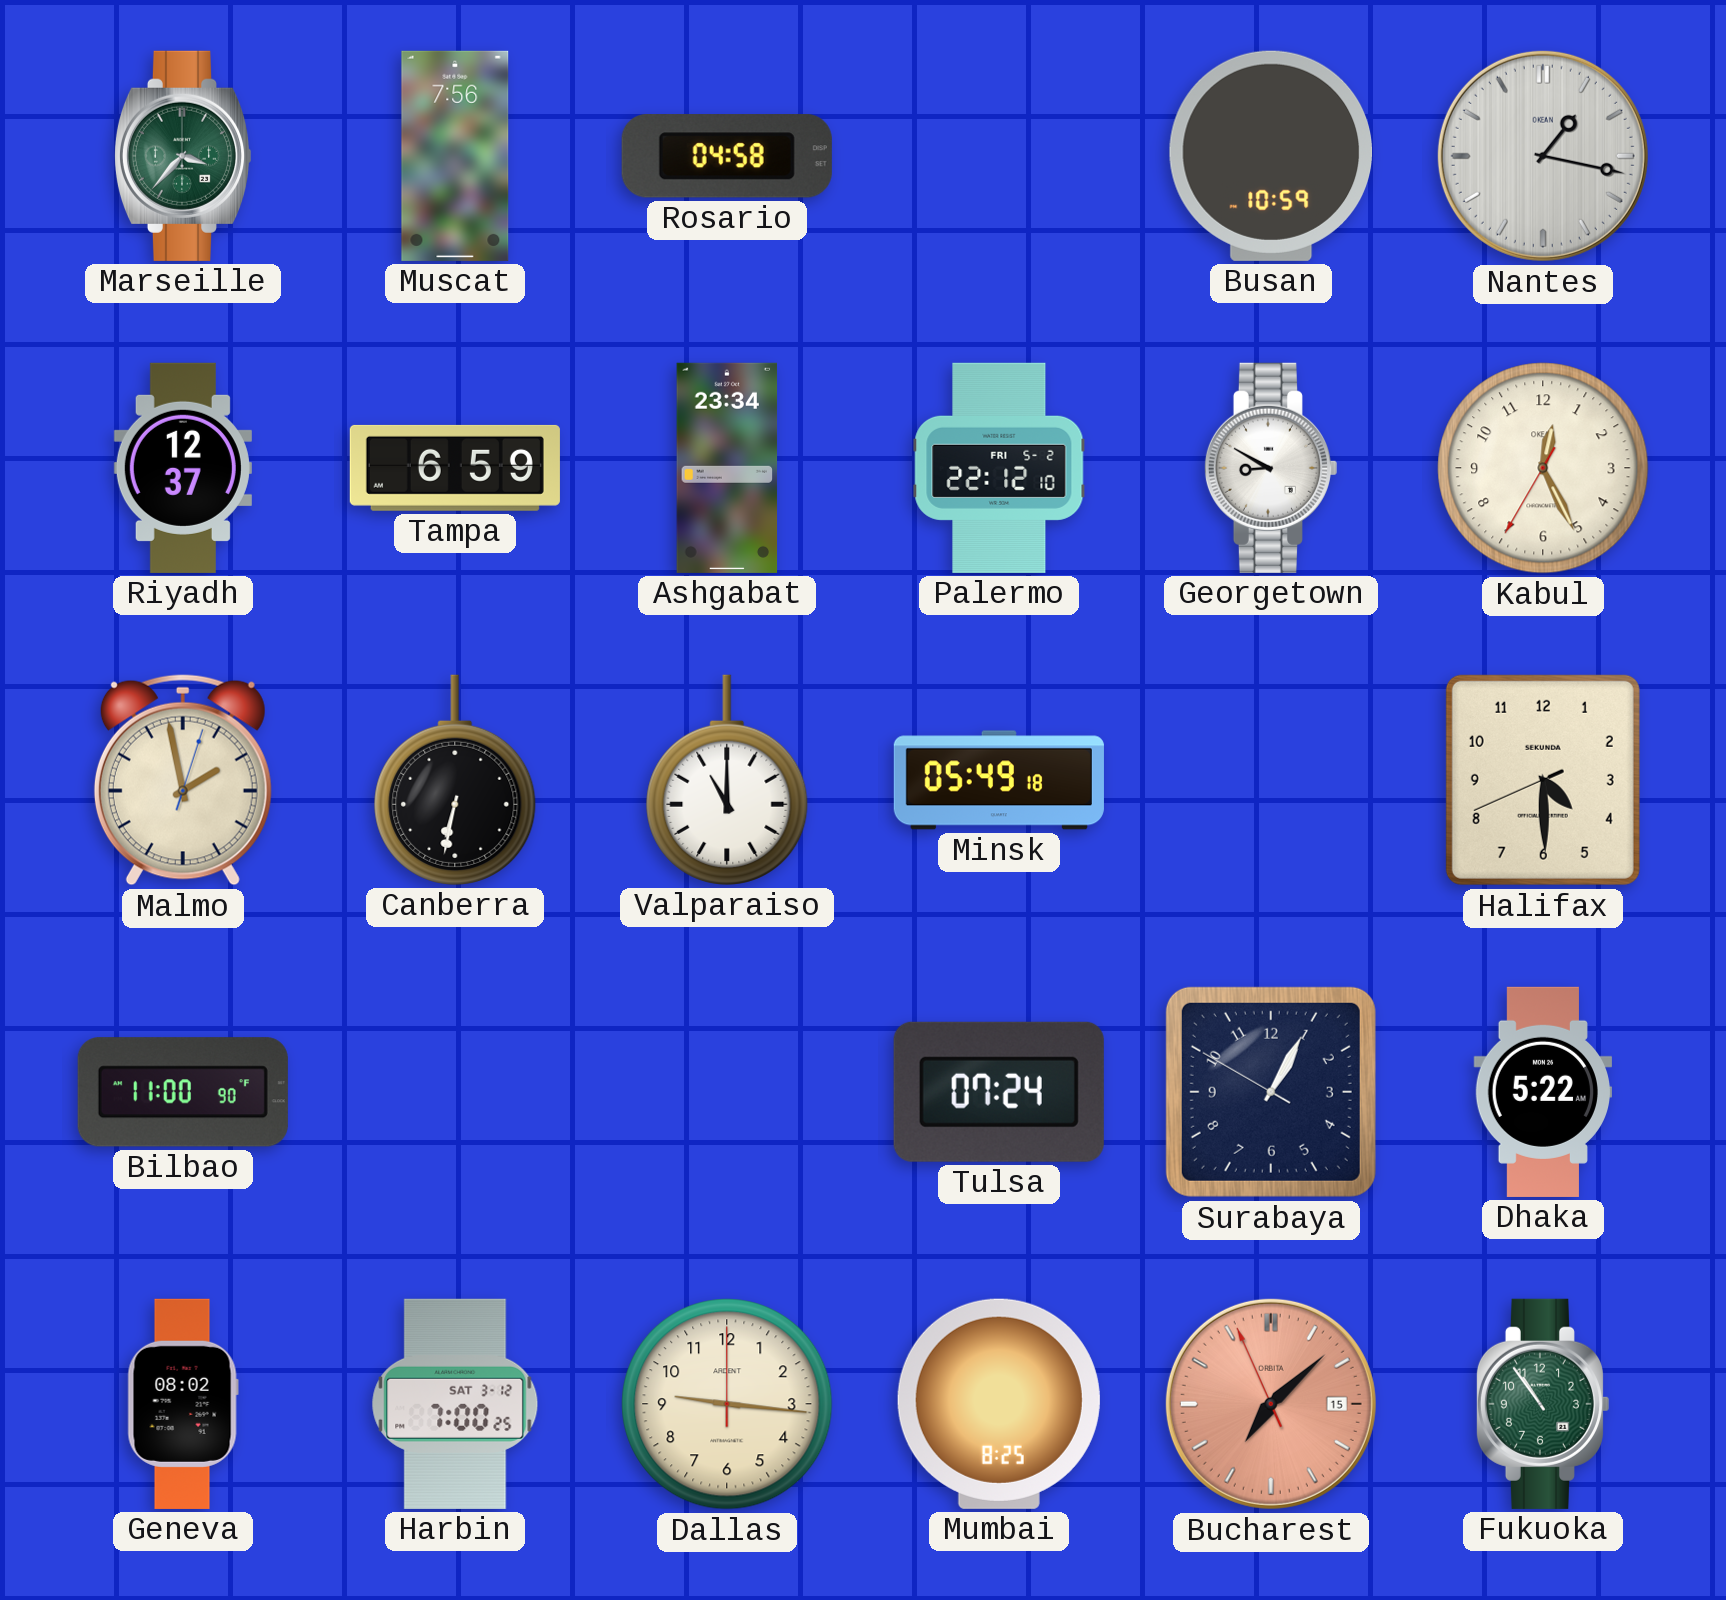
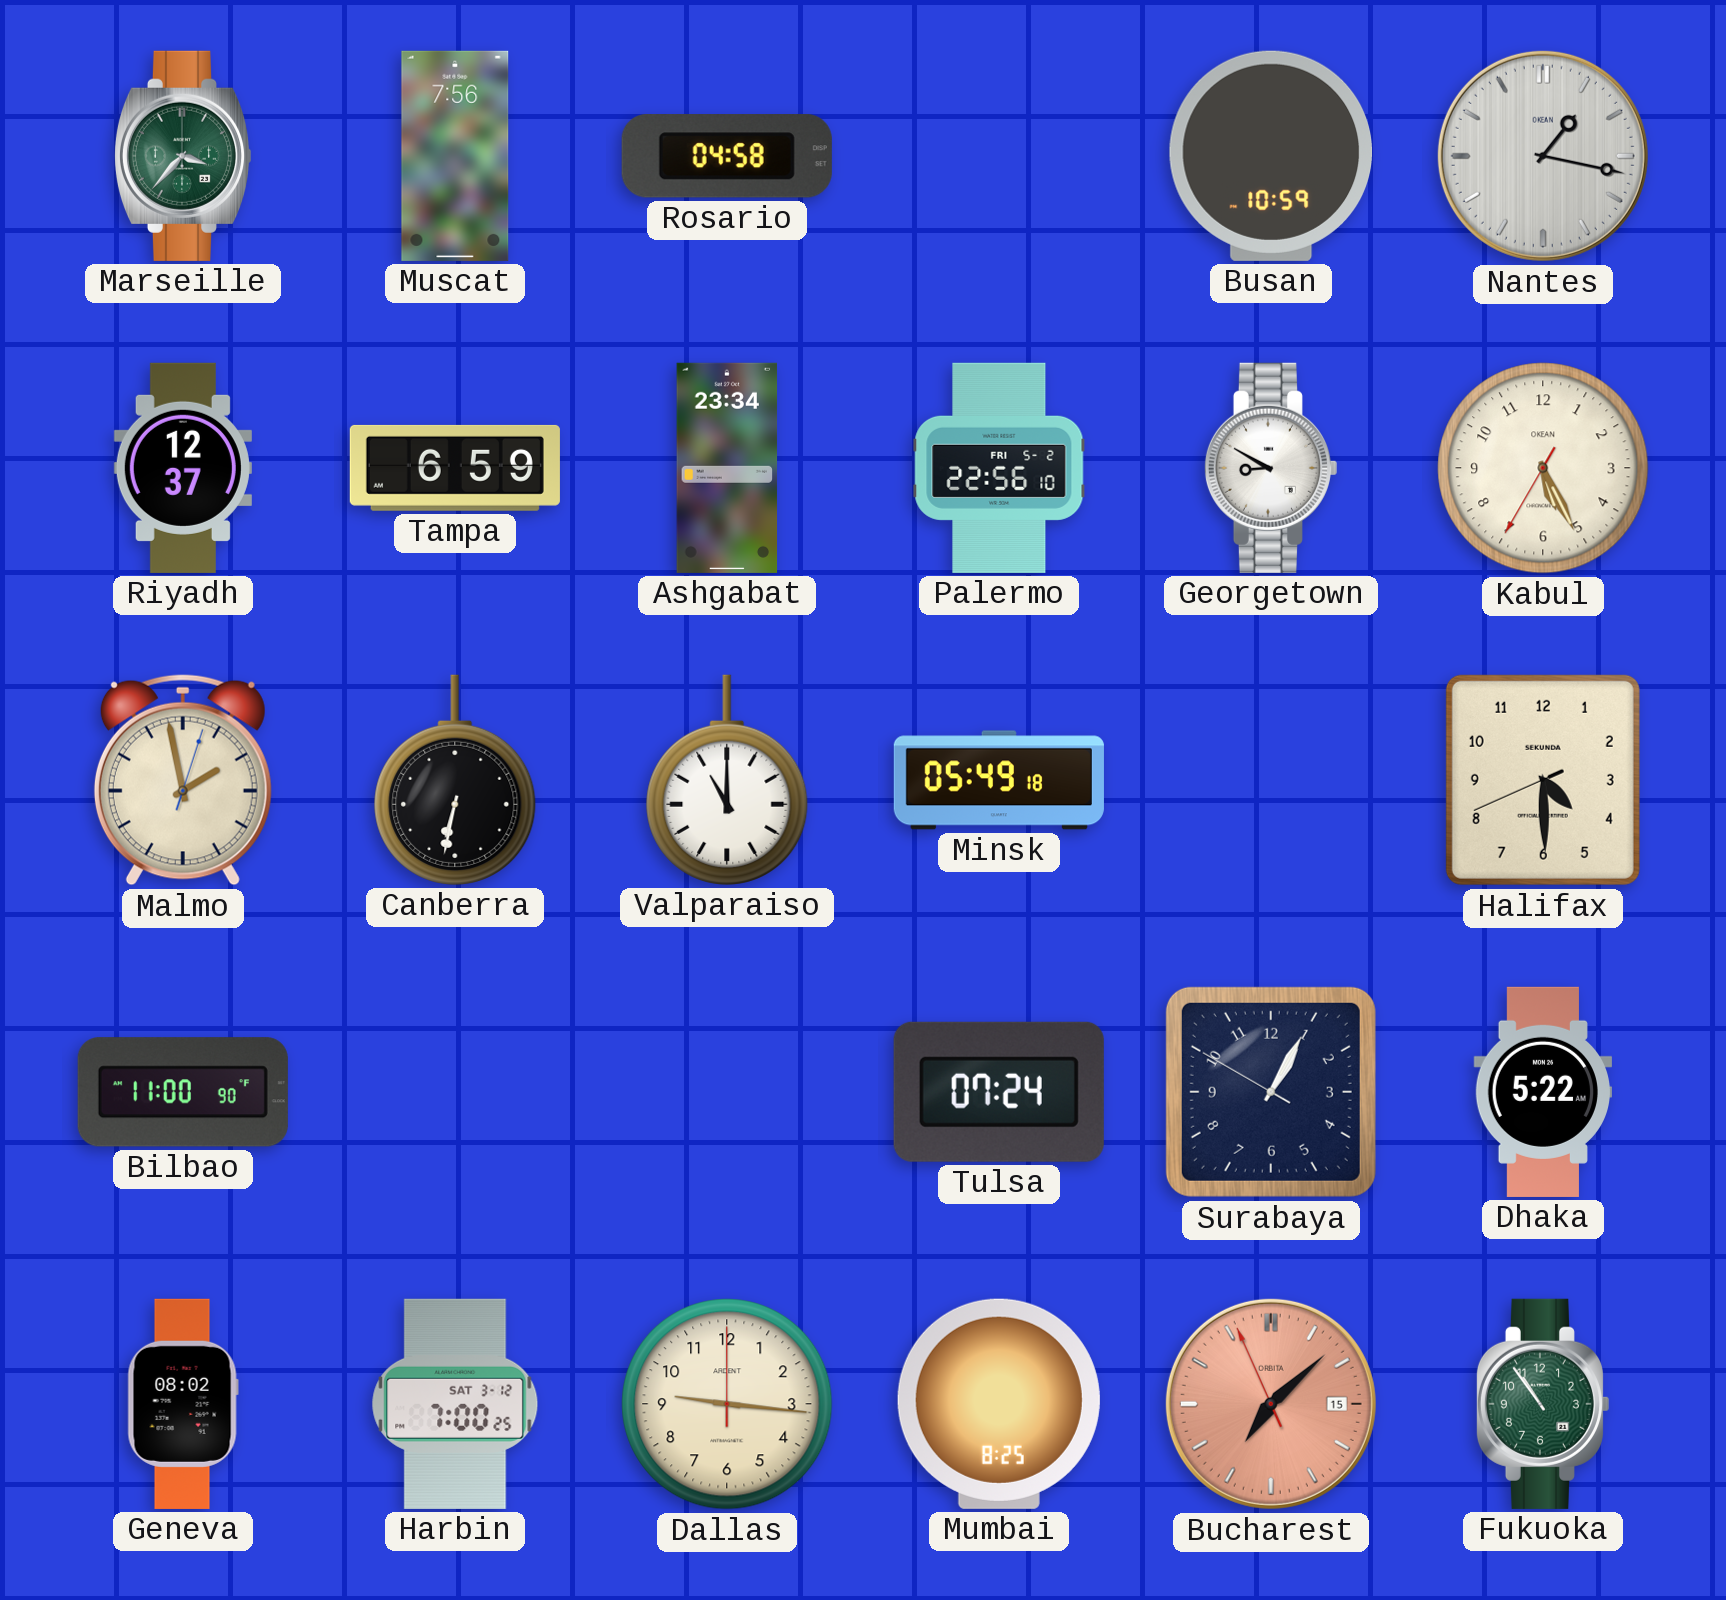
Palermo: 22:12 -> 22:56 (999, 468)
Kabul: 12:25 -> 5:25 (1543, 468)
